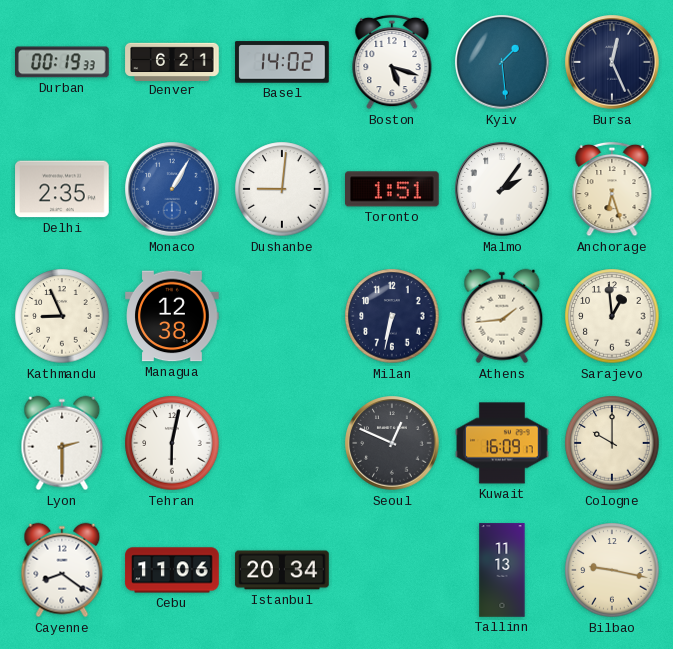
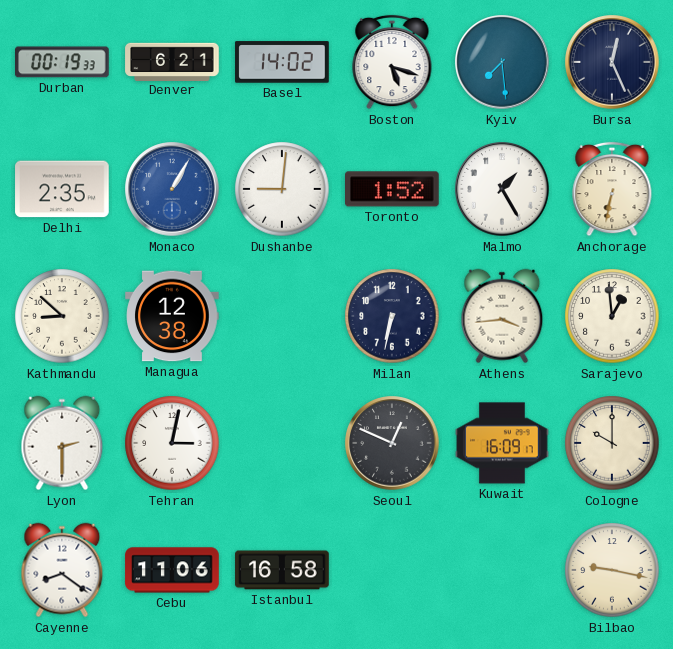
Kyiv: 1:29 -> 7:29 (502, 62)
Toronto: 1:51 -> 1:52 (393, 189)
Malmo: 2:06 -> 1:25 (502, 189)
Anchorage: 6:27 -> 6:32 (612, 189)
Kathmandu: 8:56 -> 8:52 (62, 316)
Athens: 1:44 -> 3:44 (502, 316)
Tehran: 6:02 -> 3:02 (172, 443)
Istanbul: 20:34 -> 16:58 (282, 570)
Tallinn: 11:13 -> none (502, 570)
